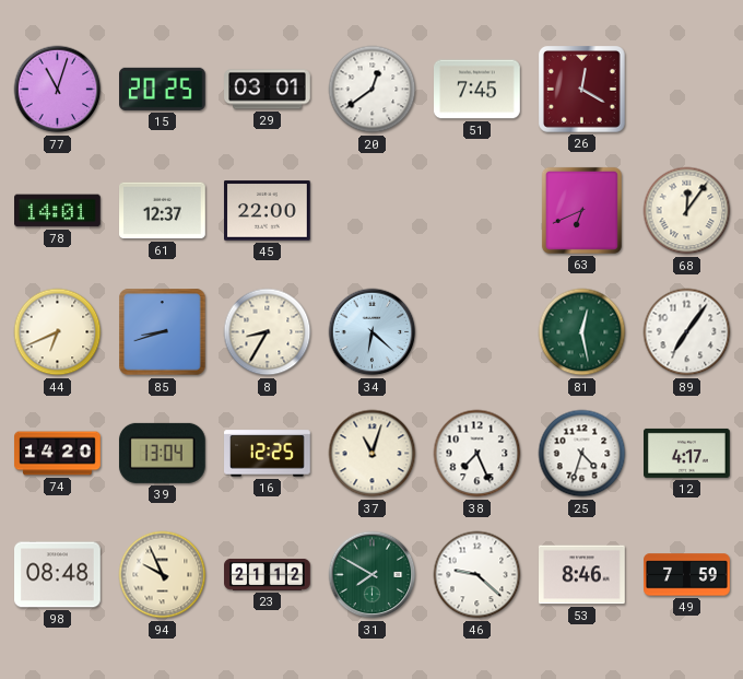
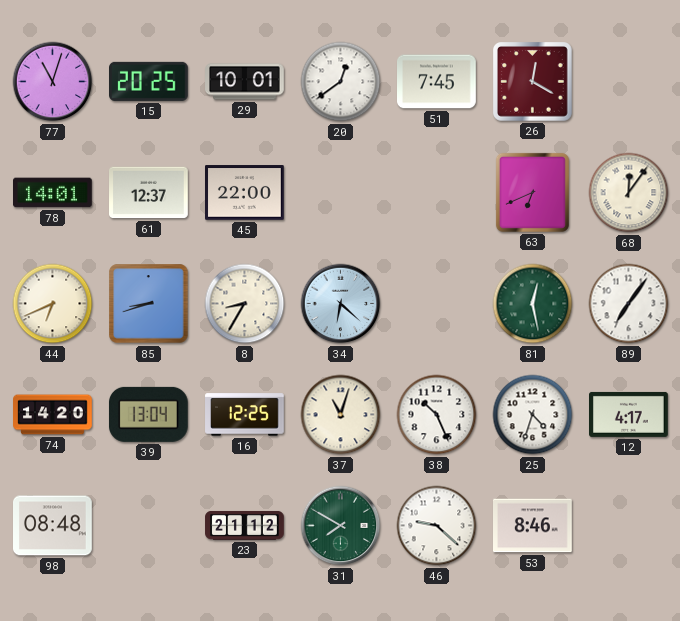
29: 03:01 -> 10:01 (245, 82)
38: 7:26 -> 10:26 (437, 415)
94: 9:56 -> none (163, 575)
49: 7:59 -> none (687, 575)
